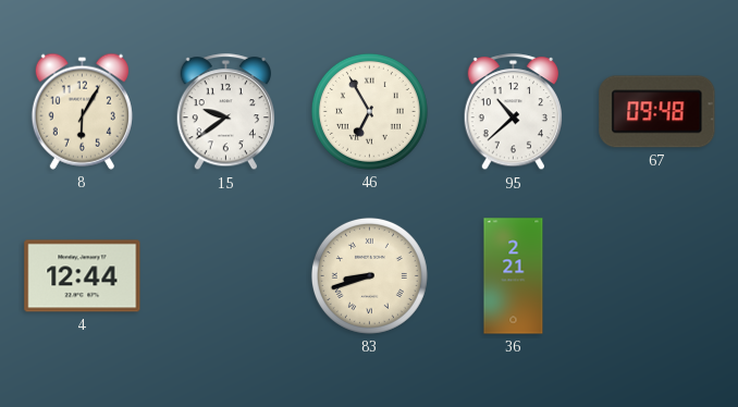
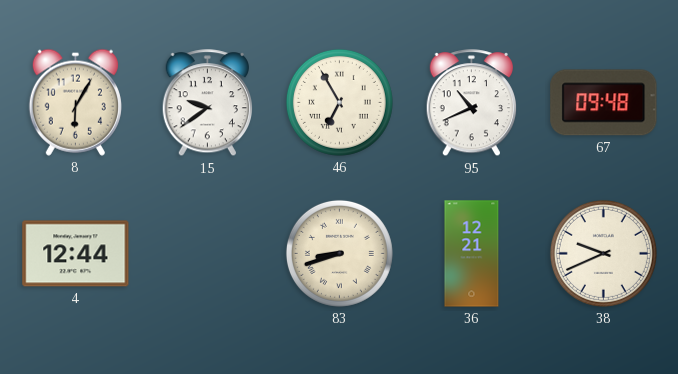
95: 10:38 -> 10:41 (471, 103)
36: 2:21 -> 12:21 (472, 254)
38: none -> 9:41 (603, 253)
